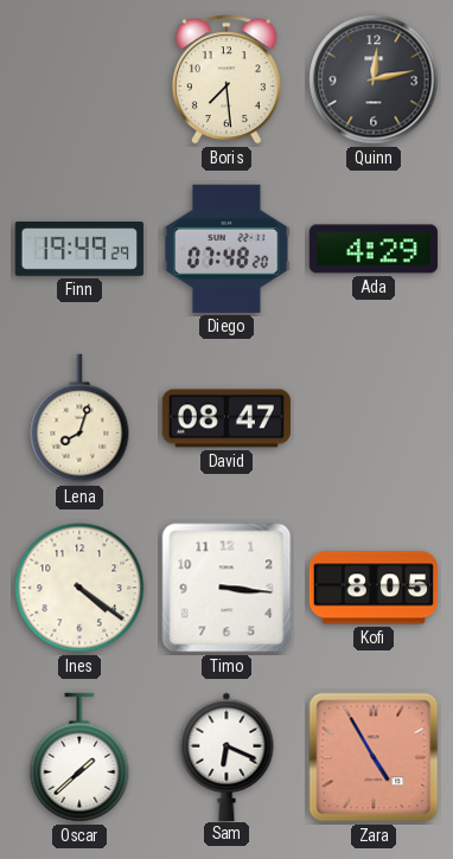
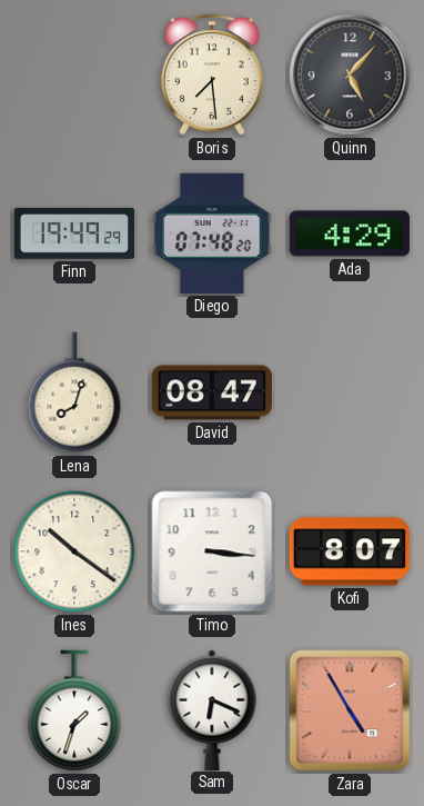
Quinn: 12:13 -> 5:07 (350, 74)
Ines: 4:21 -> 10:21 (74, 551)
Kofi: 8:05 -> 8:07 (350, 551)
Oscar: 1:38 -> 1:33 (74, 710)
